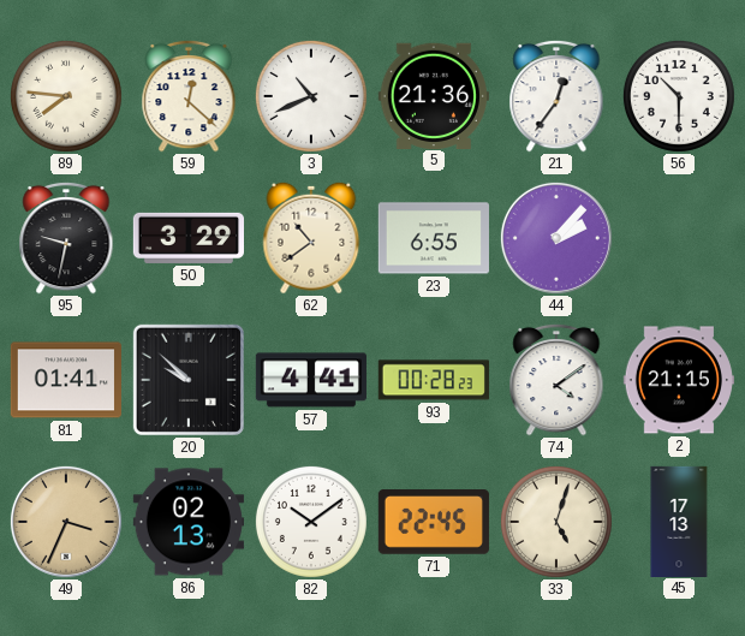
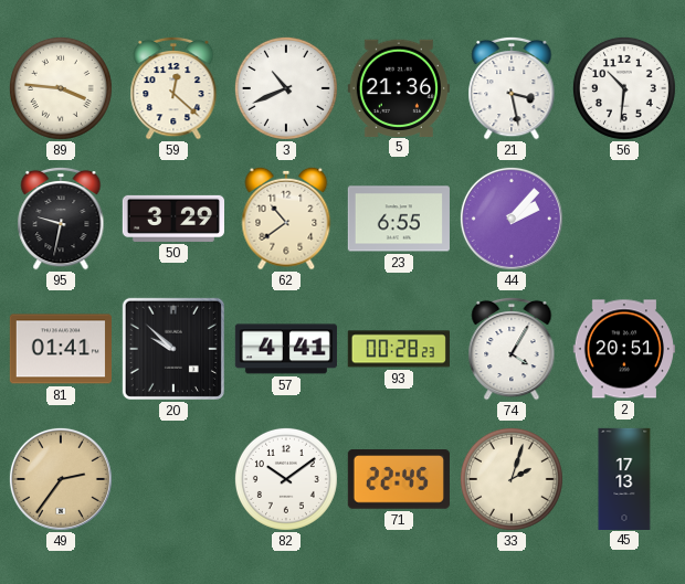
89: 7:46 -> 3:46 (61, 88)
21: 12:36 -> 3:28 (512, 88)
56: 10:30 -> 10:31 (624, 88)
74: 4:09 -> 4:05 (512, 349)
2: 21:15 -> 20:51 (623, 349)
49: 3:34 -> 2:36 (61, 479)
86: 02:13 -> none (187, 522)
33: 5:03 -> 2:03 (512, 479)
